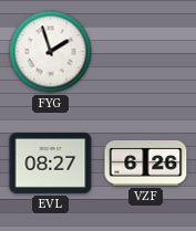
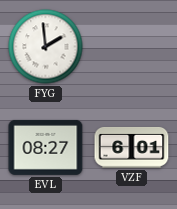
FYG: 1:57 -> 1:59 (46, 47)
VZF: 6:26 -> 6:01 (132, 147)
